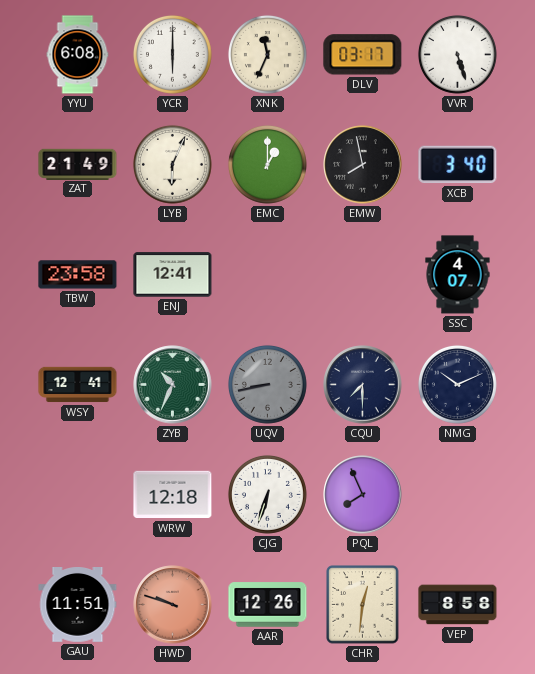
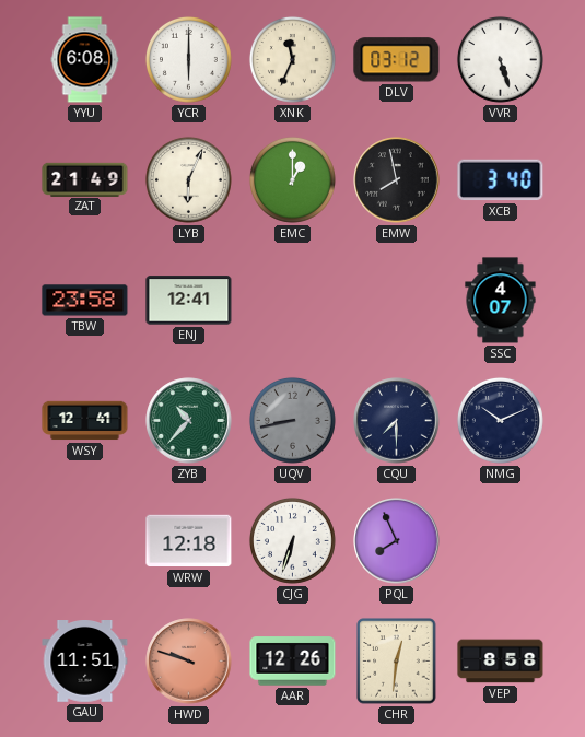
DLV: 03:17 -> 03:12 (397, 60)
ZYB: 10:34 -> 10:37 (189, 421)
